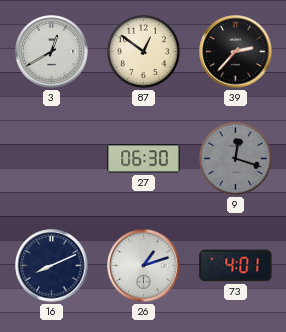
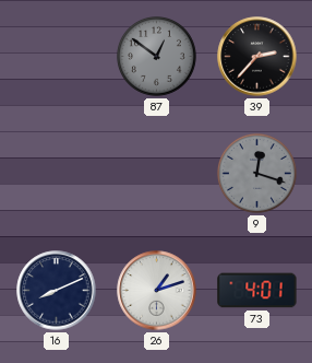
3: 12:40 -> none (52, 52)
87 dial: cream -> grey (156, 56)
27: 06:30 -> none (144, 159)
